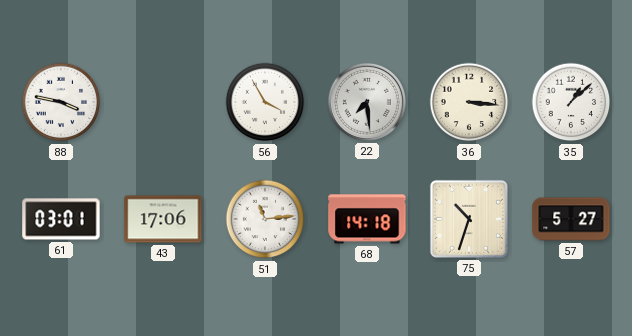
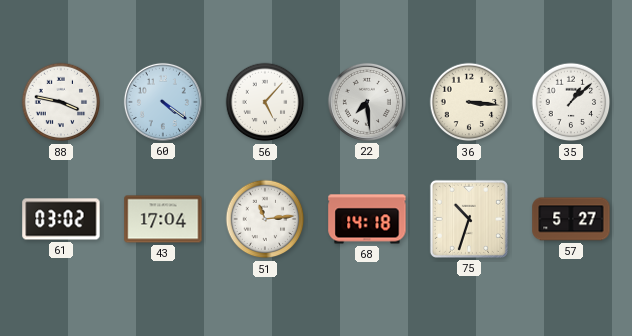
60: none -> 4:21 (163, 102)
56: 3:55 -> 5:07 (265, 102)
61: 03:01 -> 03:02 (61, 219)
43: 17:06 -> 17:04 (163, 219)
